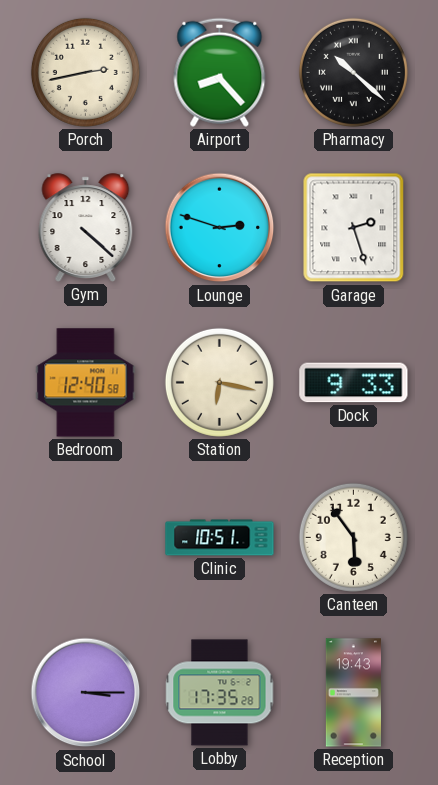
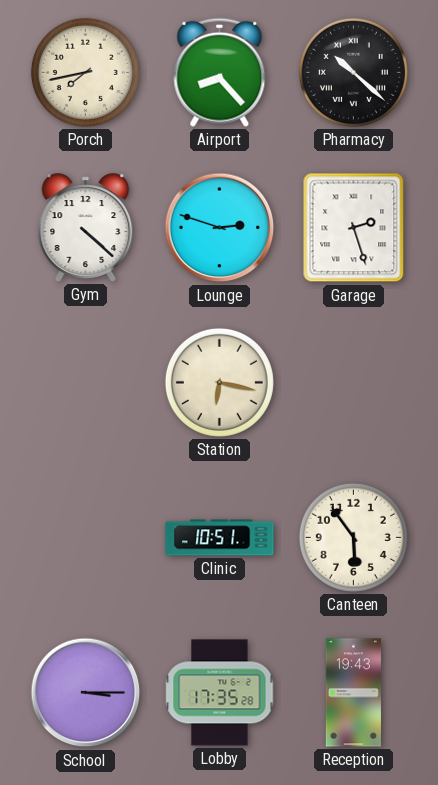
Porch: 2:43 -> 7:43 (85, 72)
Bedroom: 12:40 -> none (86, 383)
Dock: 9:33 -> none (354, 383)
